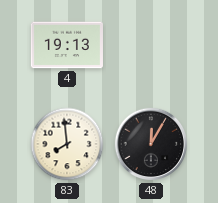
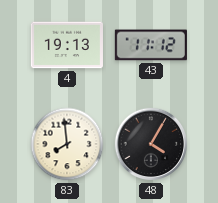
43: none -> 11:12 (151, 45)
48: 12:05 -> 4:05 (151, 144)
